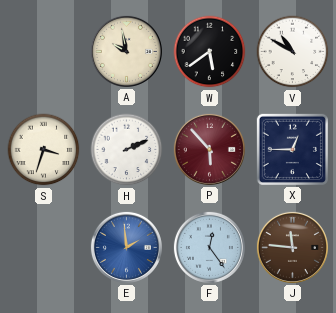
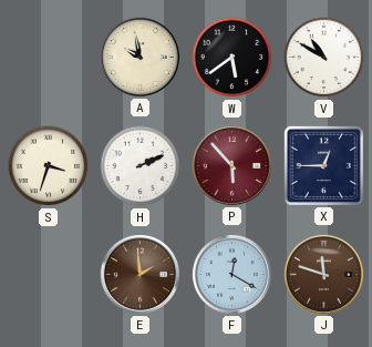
E dial: blue -> brown (139, 274)
F: 12:24 -> 12:20 (231, 274)
J: 11:46 -> 11:48 (323, 274)
